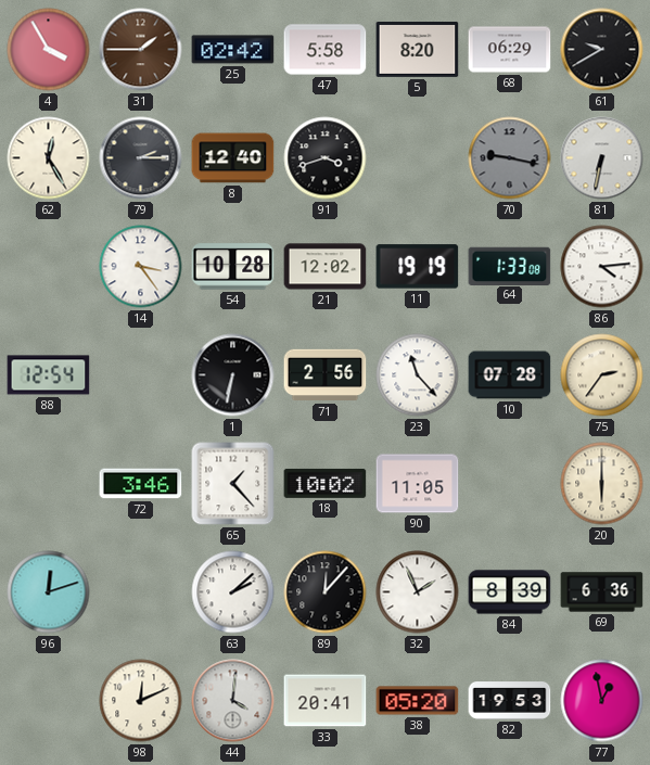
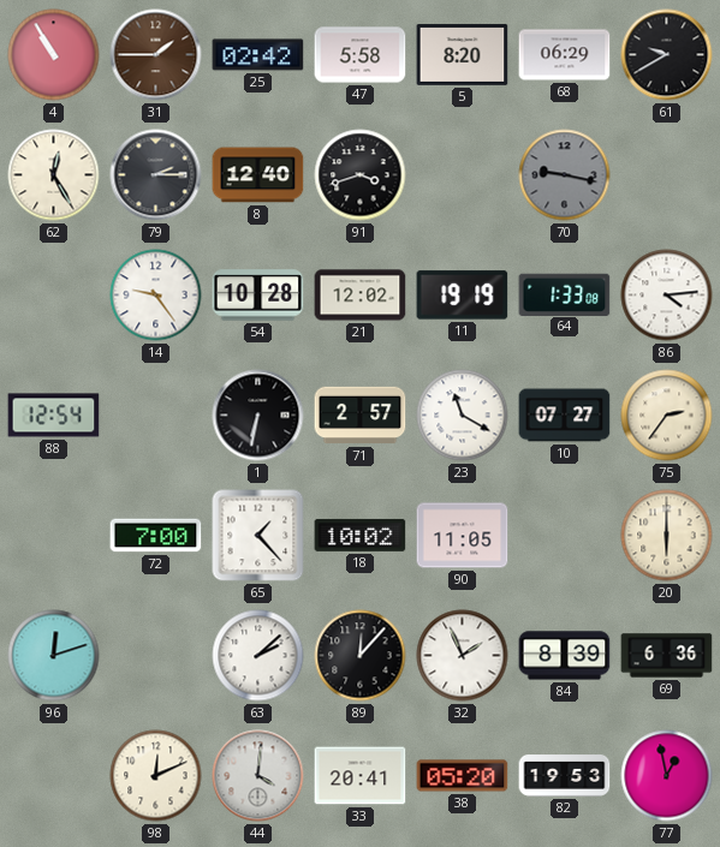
4: 3:55 -> 10:55 (54, 55)
81: 6:32 -> none (602, 158)
14: 3:24 -> 9:24 (156, 296)
71: 2:56 -> 2:57 (361, 416)
23: 11:23 -> 11:20 (463, 416)
10: 07:28 -> 07:27 (565, 416)
72: 3:46 -> 7:00 (156, 536)
